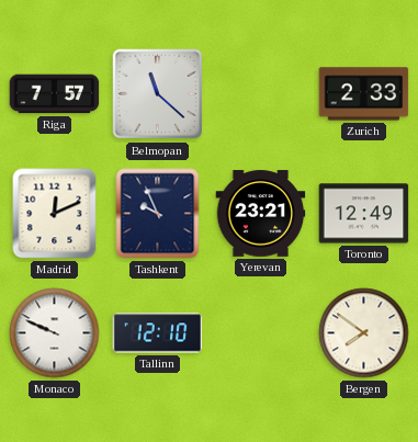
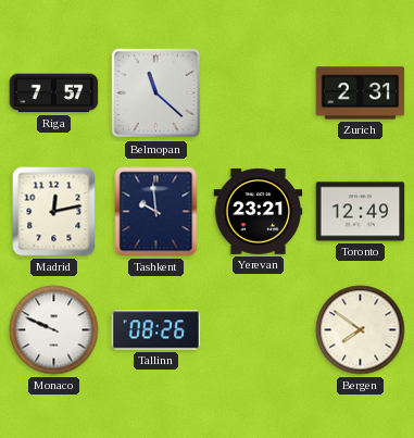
Zurich: 2:33 -> 2:31 (361, 93)
Madrid: 12:11 -> 12:13 (54, 212)
Tashkent: 9:56 -> 9:59 (156, 212)
Tallinn: 12:10 -> 08:26 (156, 330)
